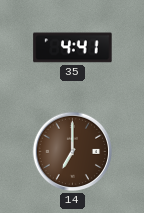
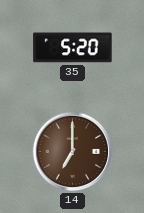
35: 4:41 -> 5:20 (73, 48)
